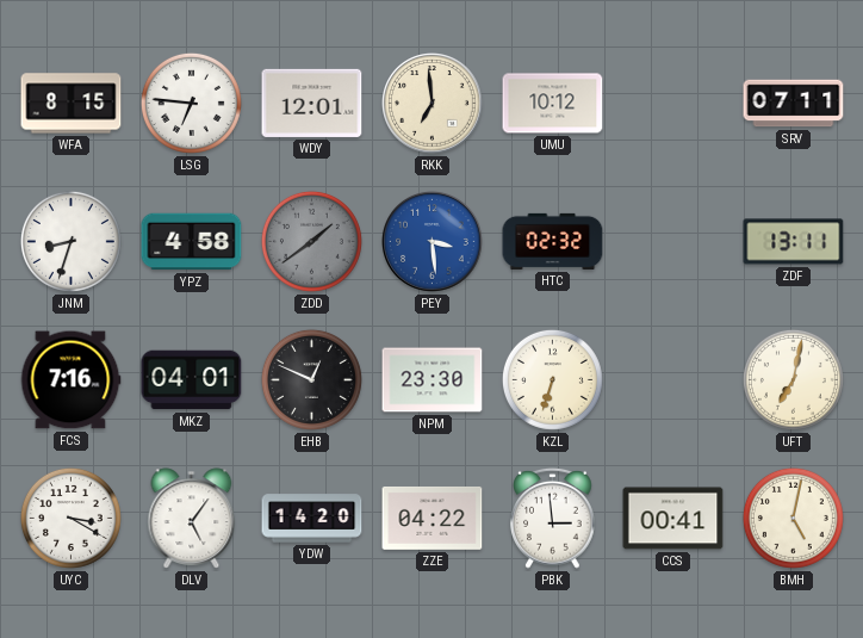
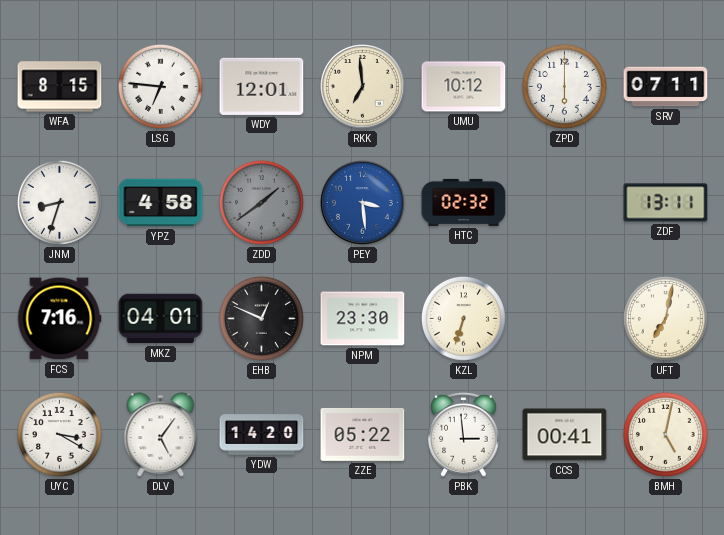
ZPD: none -> 6:00 (564, 86)
ZZE: 04:22 -> 05:22 (363, 434)
